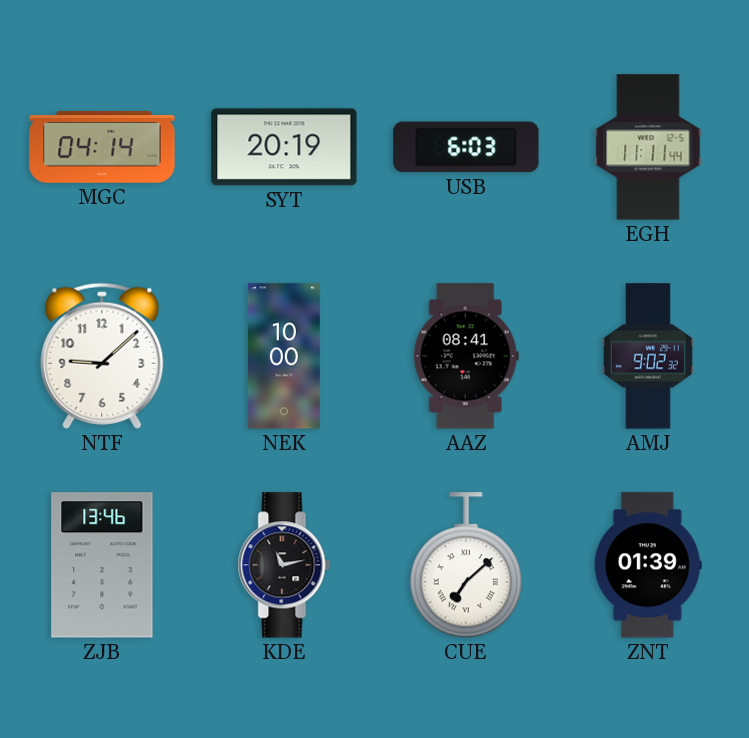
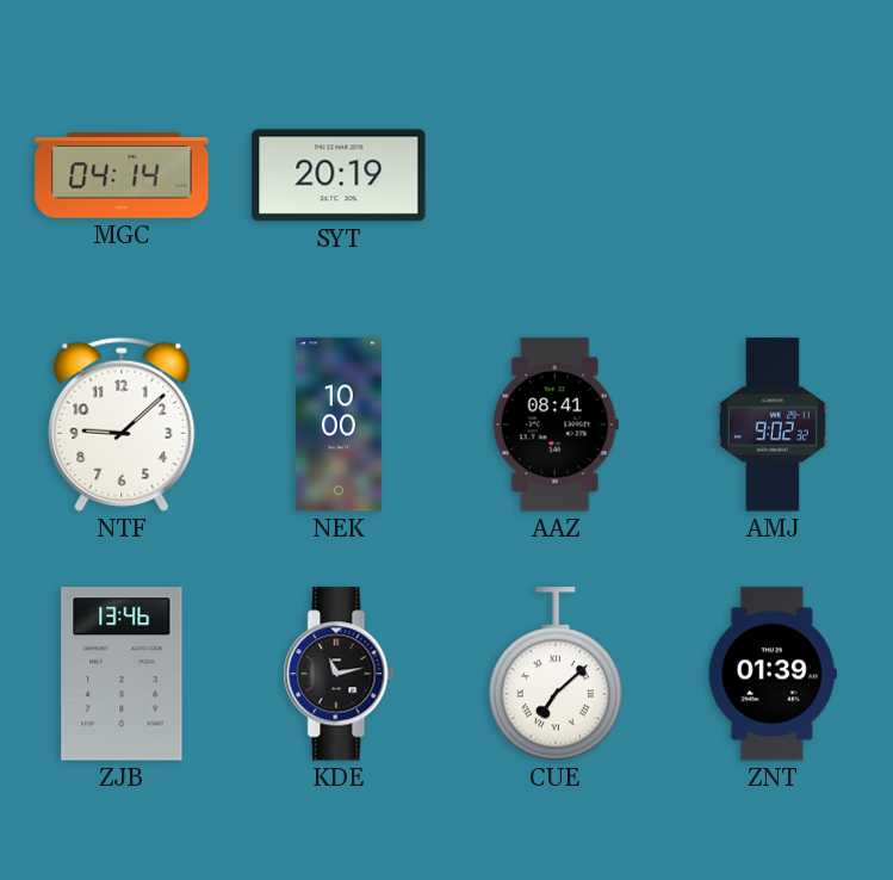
USB: 6:03 -> none (466, 147)
EGH: 11:11 -> none (648, 147)
